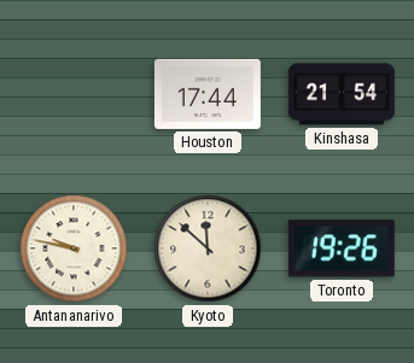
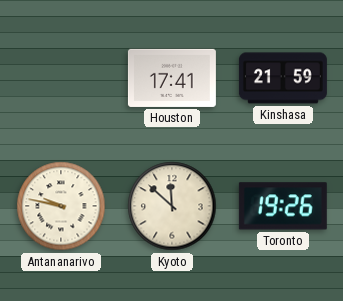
Houston: 17:44 -> 17:41 (172, 78)
Kinshasa: 21:54 -> 21:59 (283, 78)
